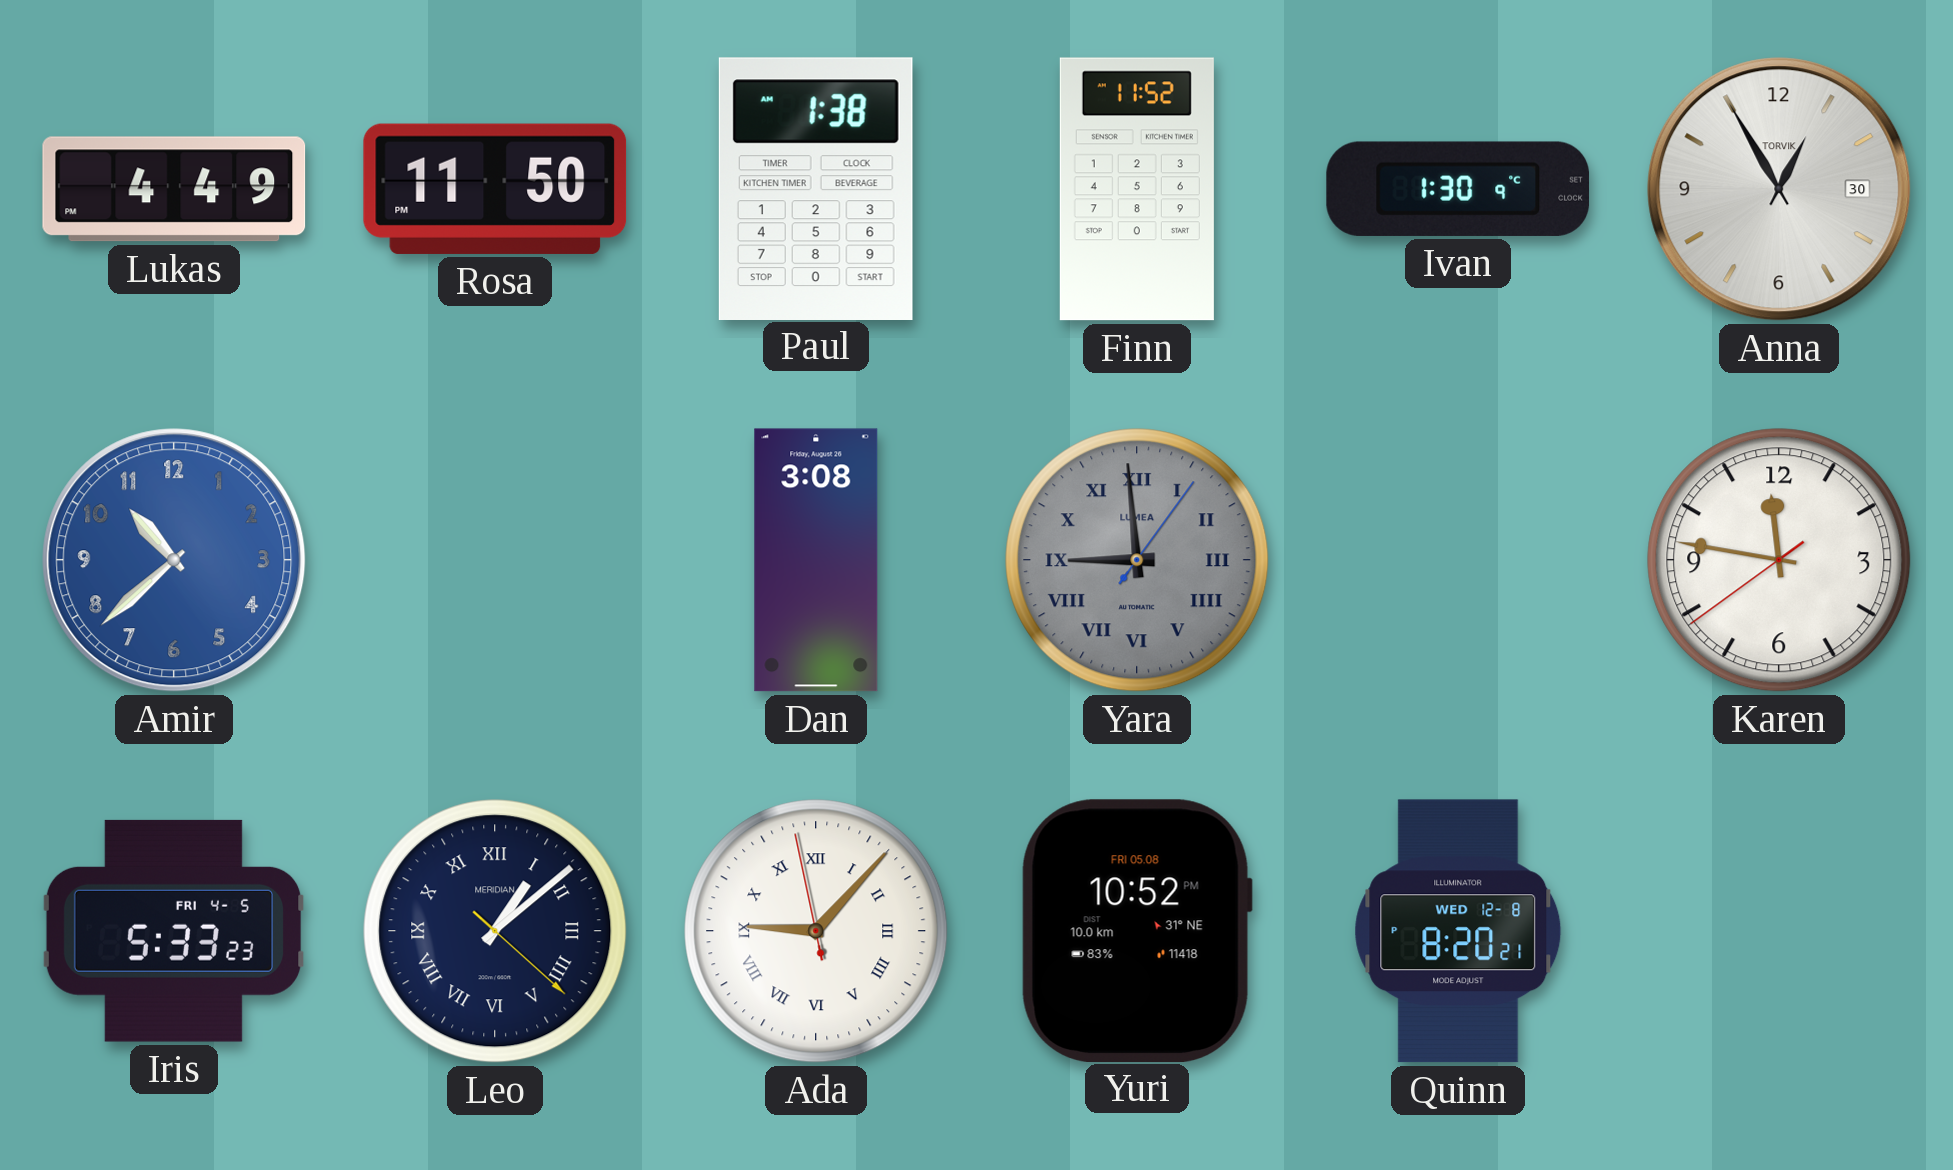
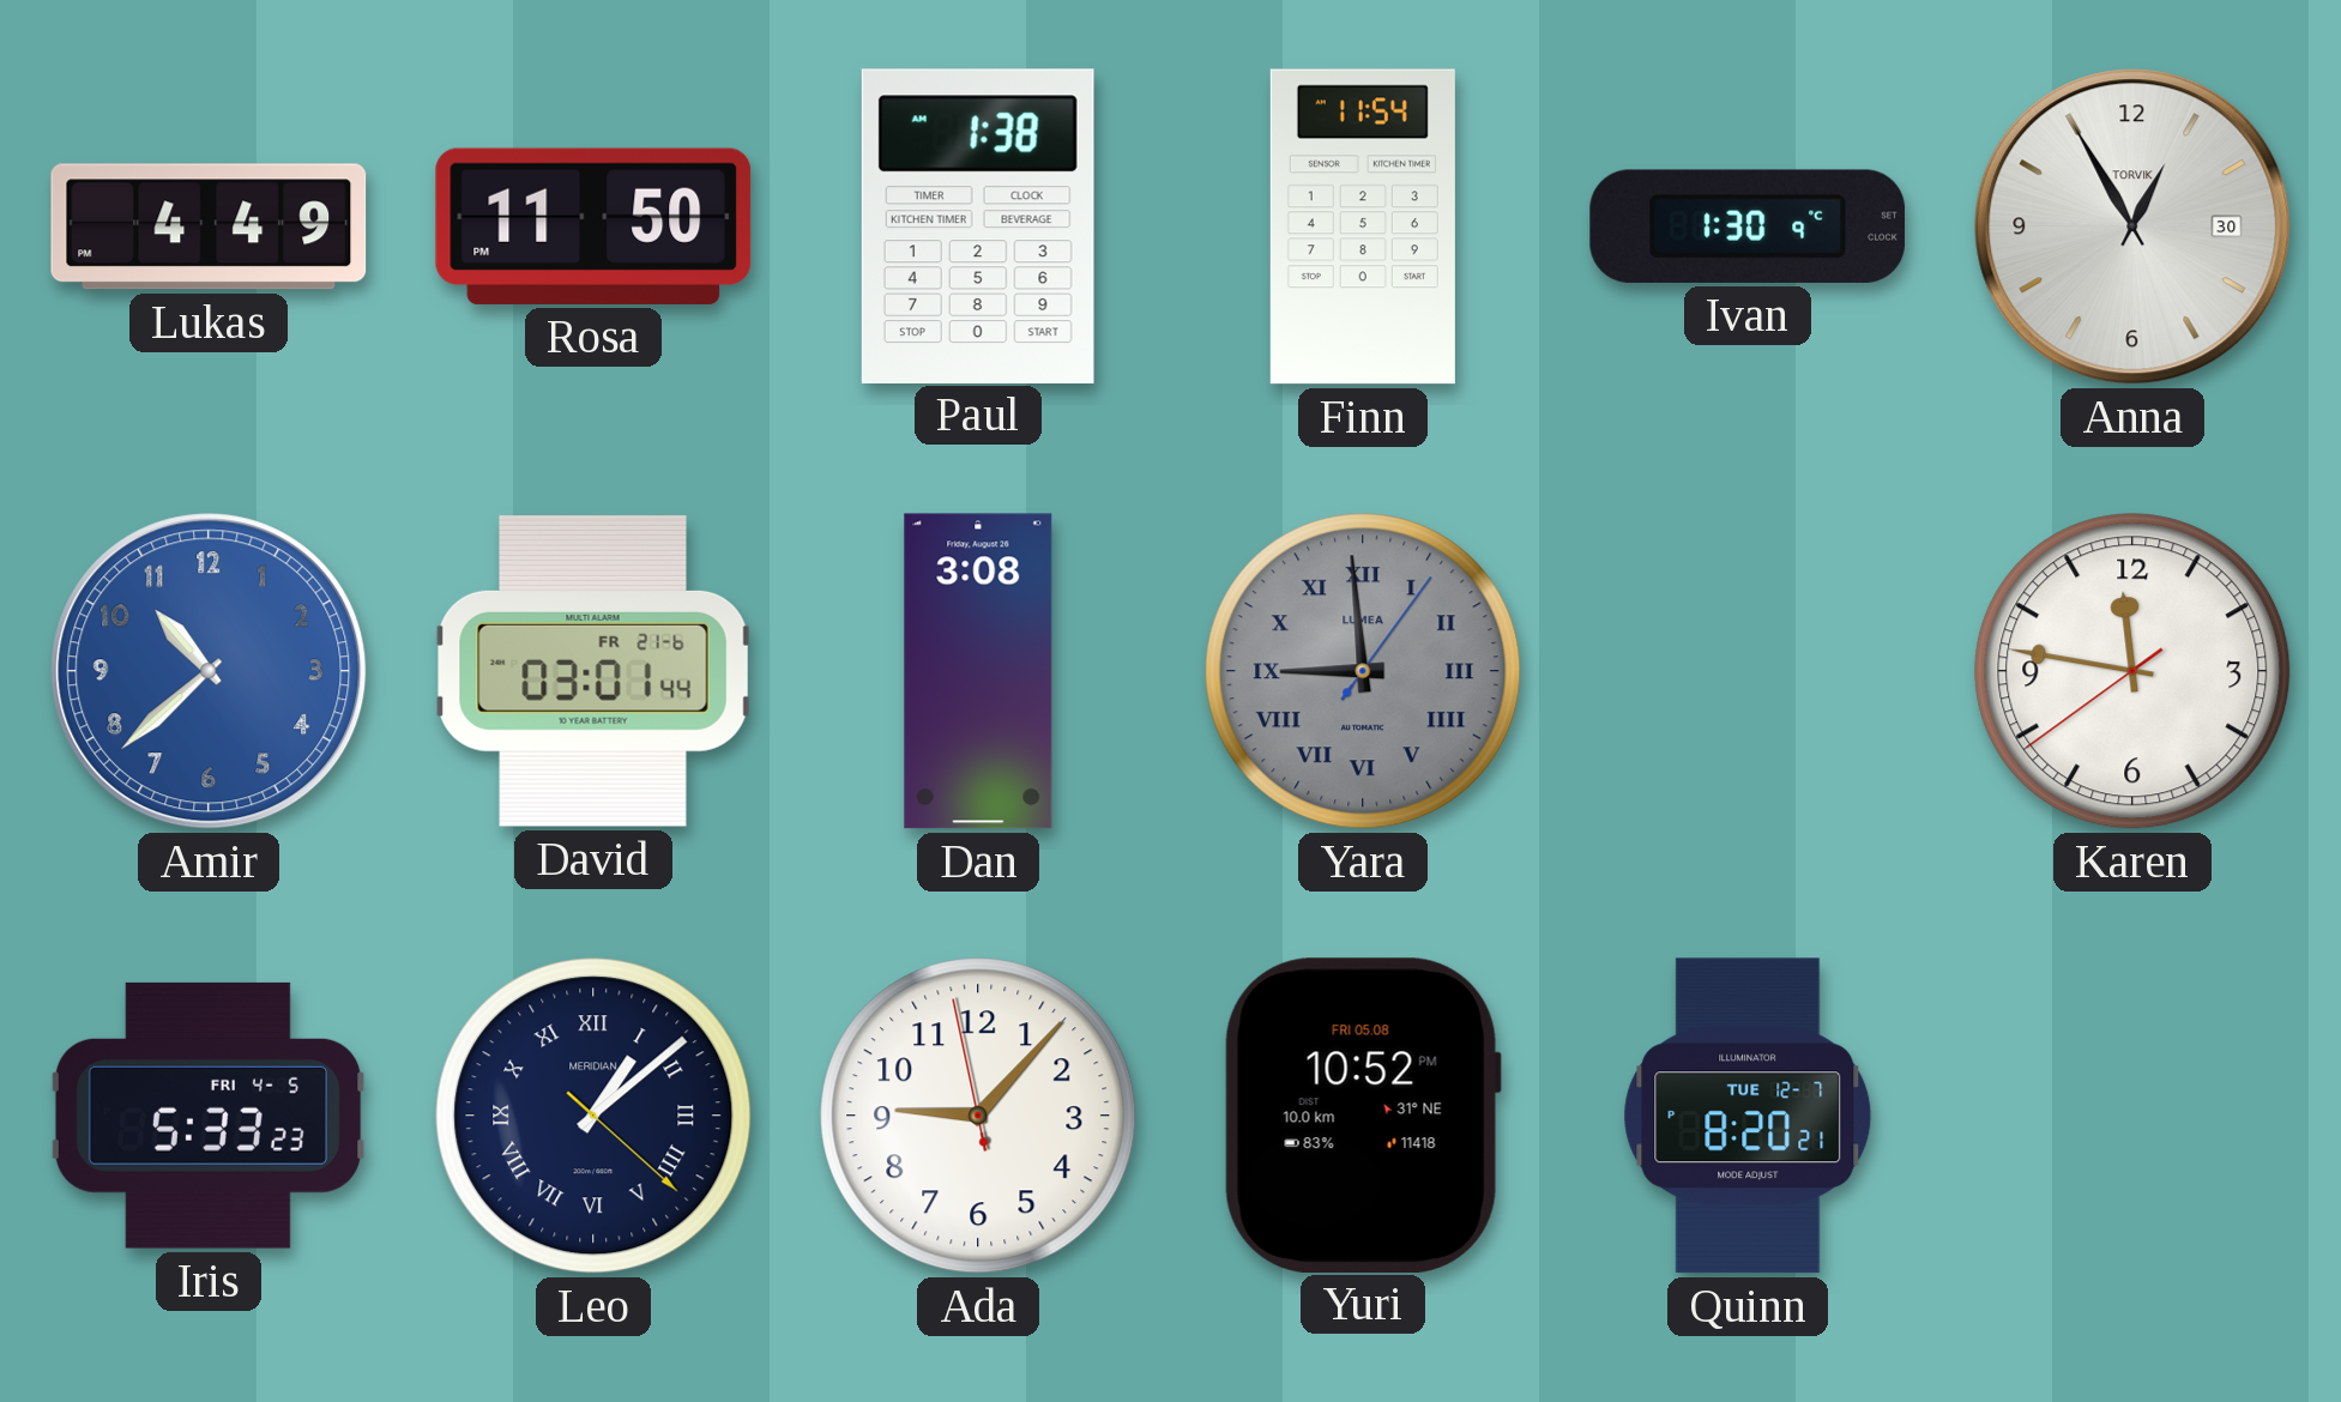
Finn: 11:52 -> 11:54 (1363, 226)
David: none -> 03:01 (593, 671)
Ada numerals: Roman -> Arabic (978, 1116)
Quinn date: WED 12-8 -> TUE 12-7 (1748, 1116)
